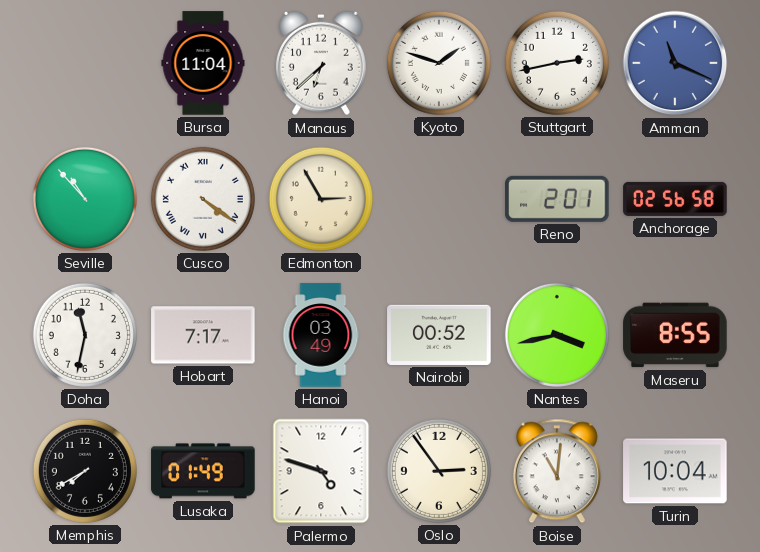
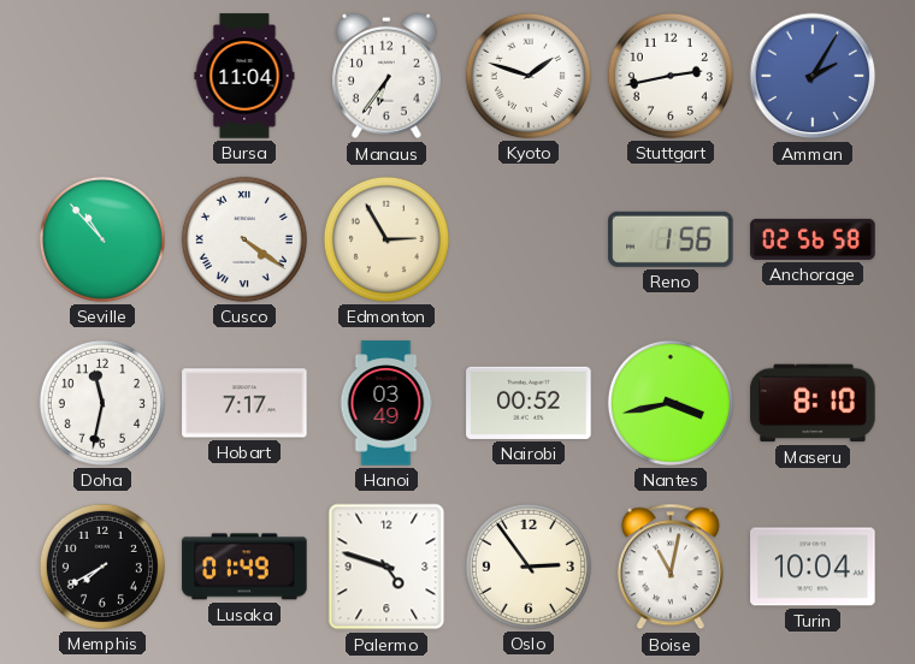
Manaus: 6:38 -> 6:36 (386, 76)
Amman: 11:19 -> 2:05 (813, 76)
Reno: 2:01 -> 1:56 (671, 239)
Maseru: 8:55 -> 8:10 (813, 403)
Boise: 11:01 -> 11:02 (671, 567)
